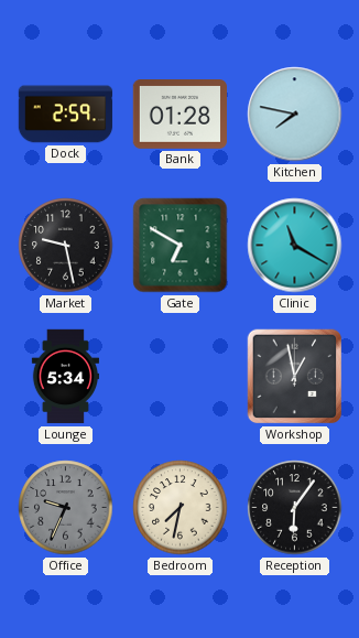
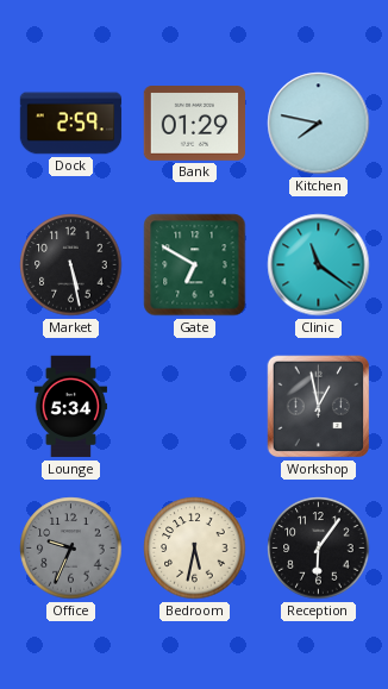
Bank: 01:28 -> 01:29 (194, 124)
Market: 9:28 -> 5:28 (71, 265)
Clinic: 11:20 -> 11:21 (319, 265)
Bedroom: 7:32 -> 5:32 (195, 549)
